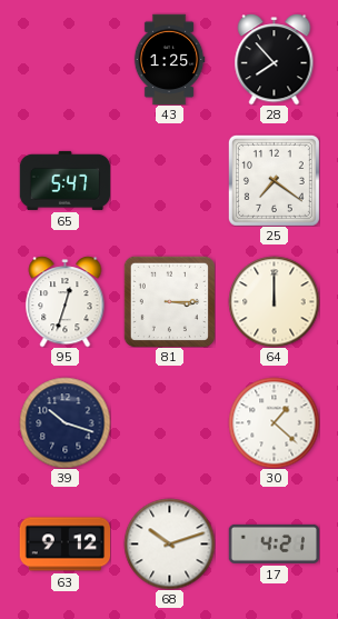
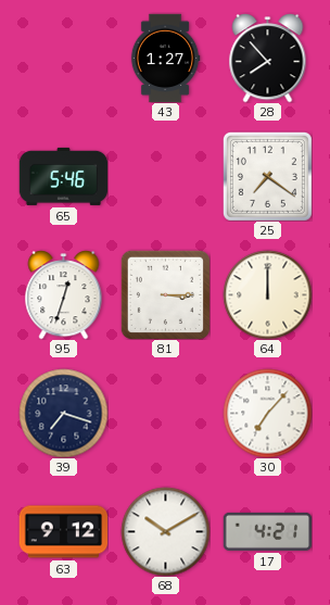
43: 1:25 -> 1:27 (165, 58)
65: 5:47 -> 5:46 (63, 176)
39: 10:18 -> 7:18 (63, 413)
30: 1:22 -> 7:07 (267, 413)
68: 10:12 -> 10:10 (165, 531)
